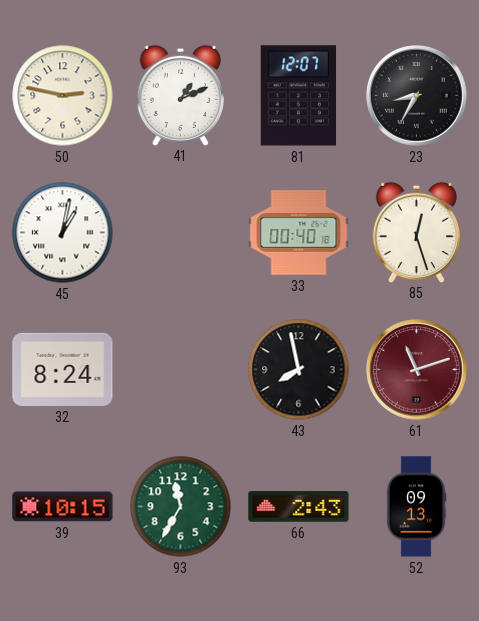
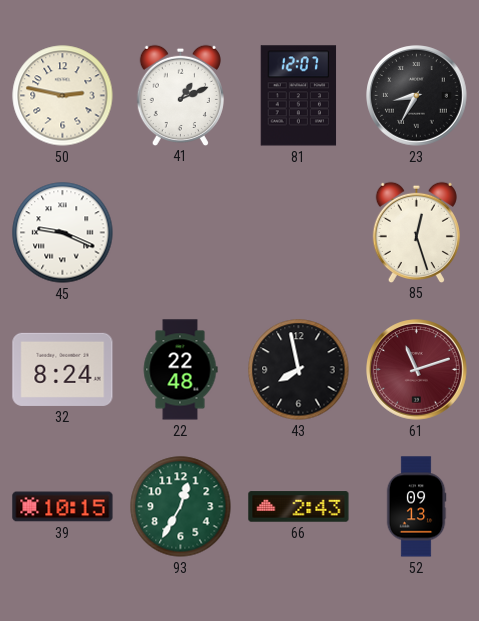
45: 1:02 -> 9:19 (63, 233)
33: 00:40 -> none (299, 233)
22: none -> 22:48 (180, 370)
93: 11:35 -> 12:35 (181, 507)
